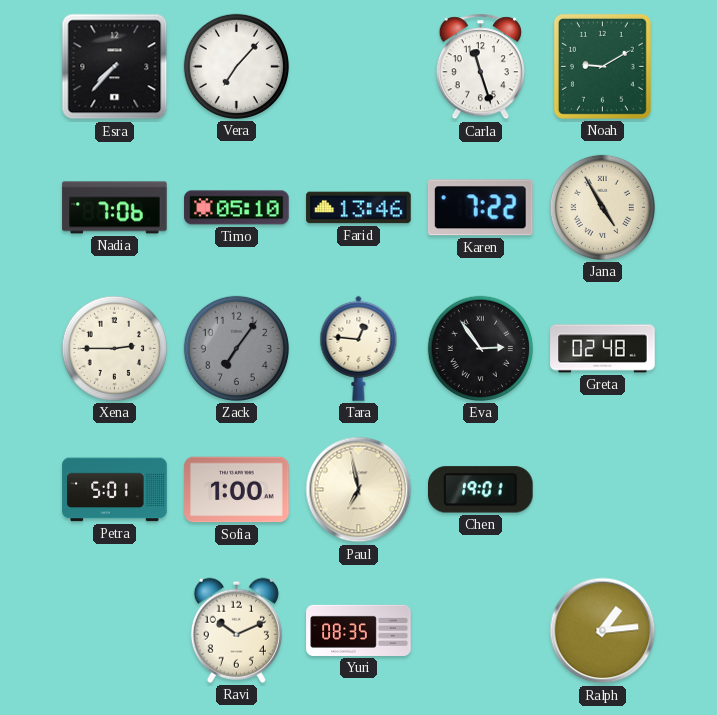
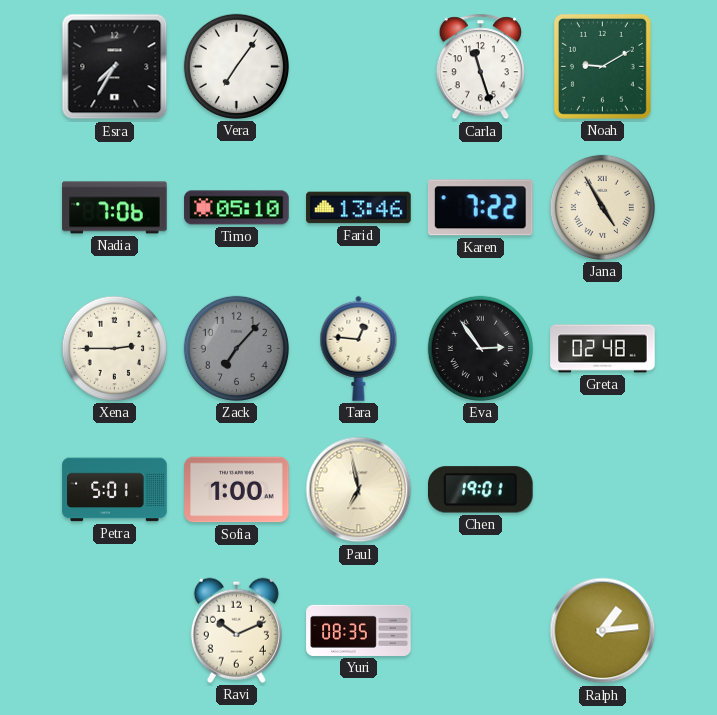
Esra: 7:37 -> 7:35 (115, 67)
Vera: 7:07 -> 7:06 (236, 66)
Zack: 7:06 -> 7:07 (236, 348)
